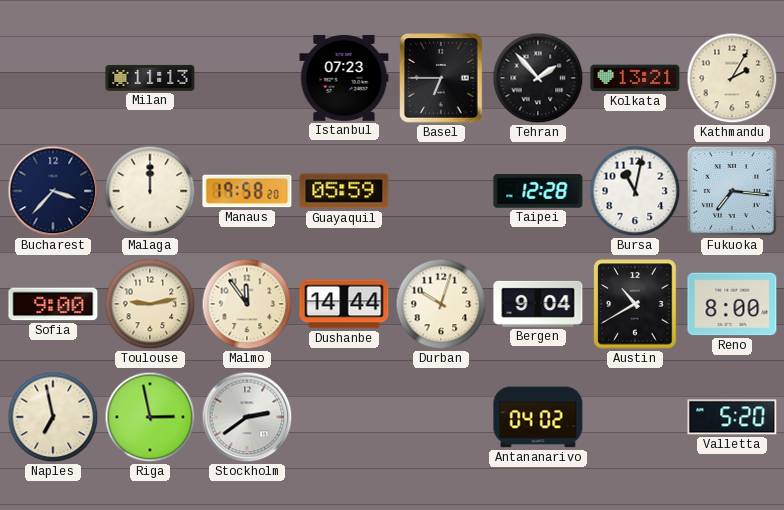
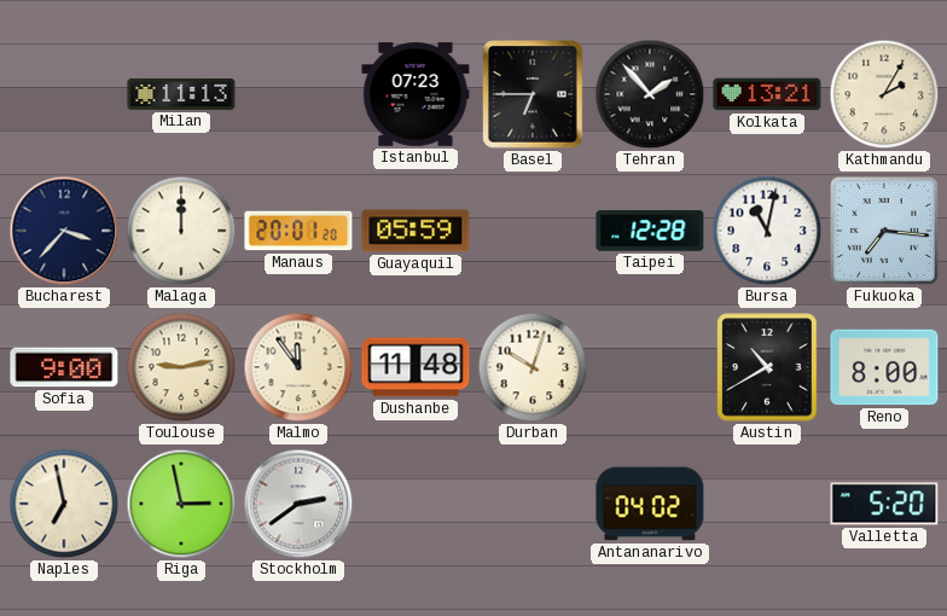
Manaus: 19:58 -> 20:01 (298, 231)
Dushanbe: 14:44 -> 11:48 (416, 367)
Bergen: 9:04 -> none (538, 304)
